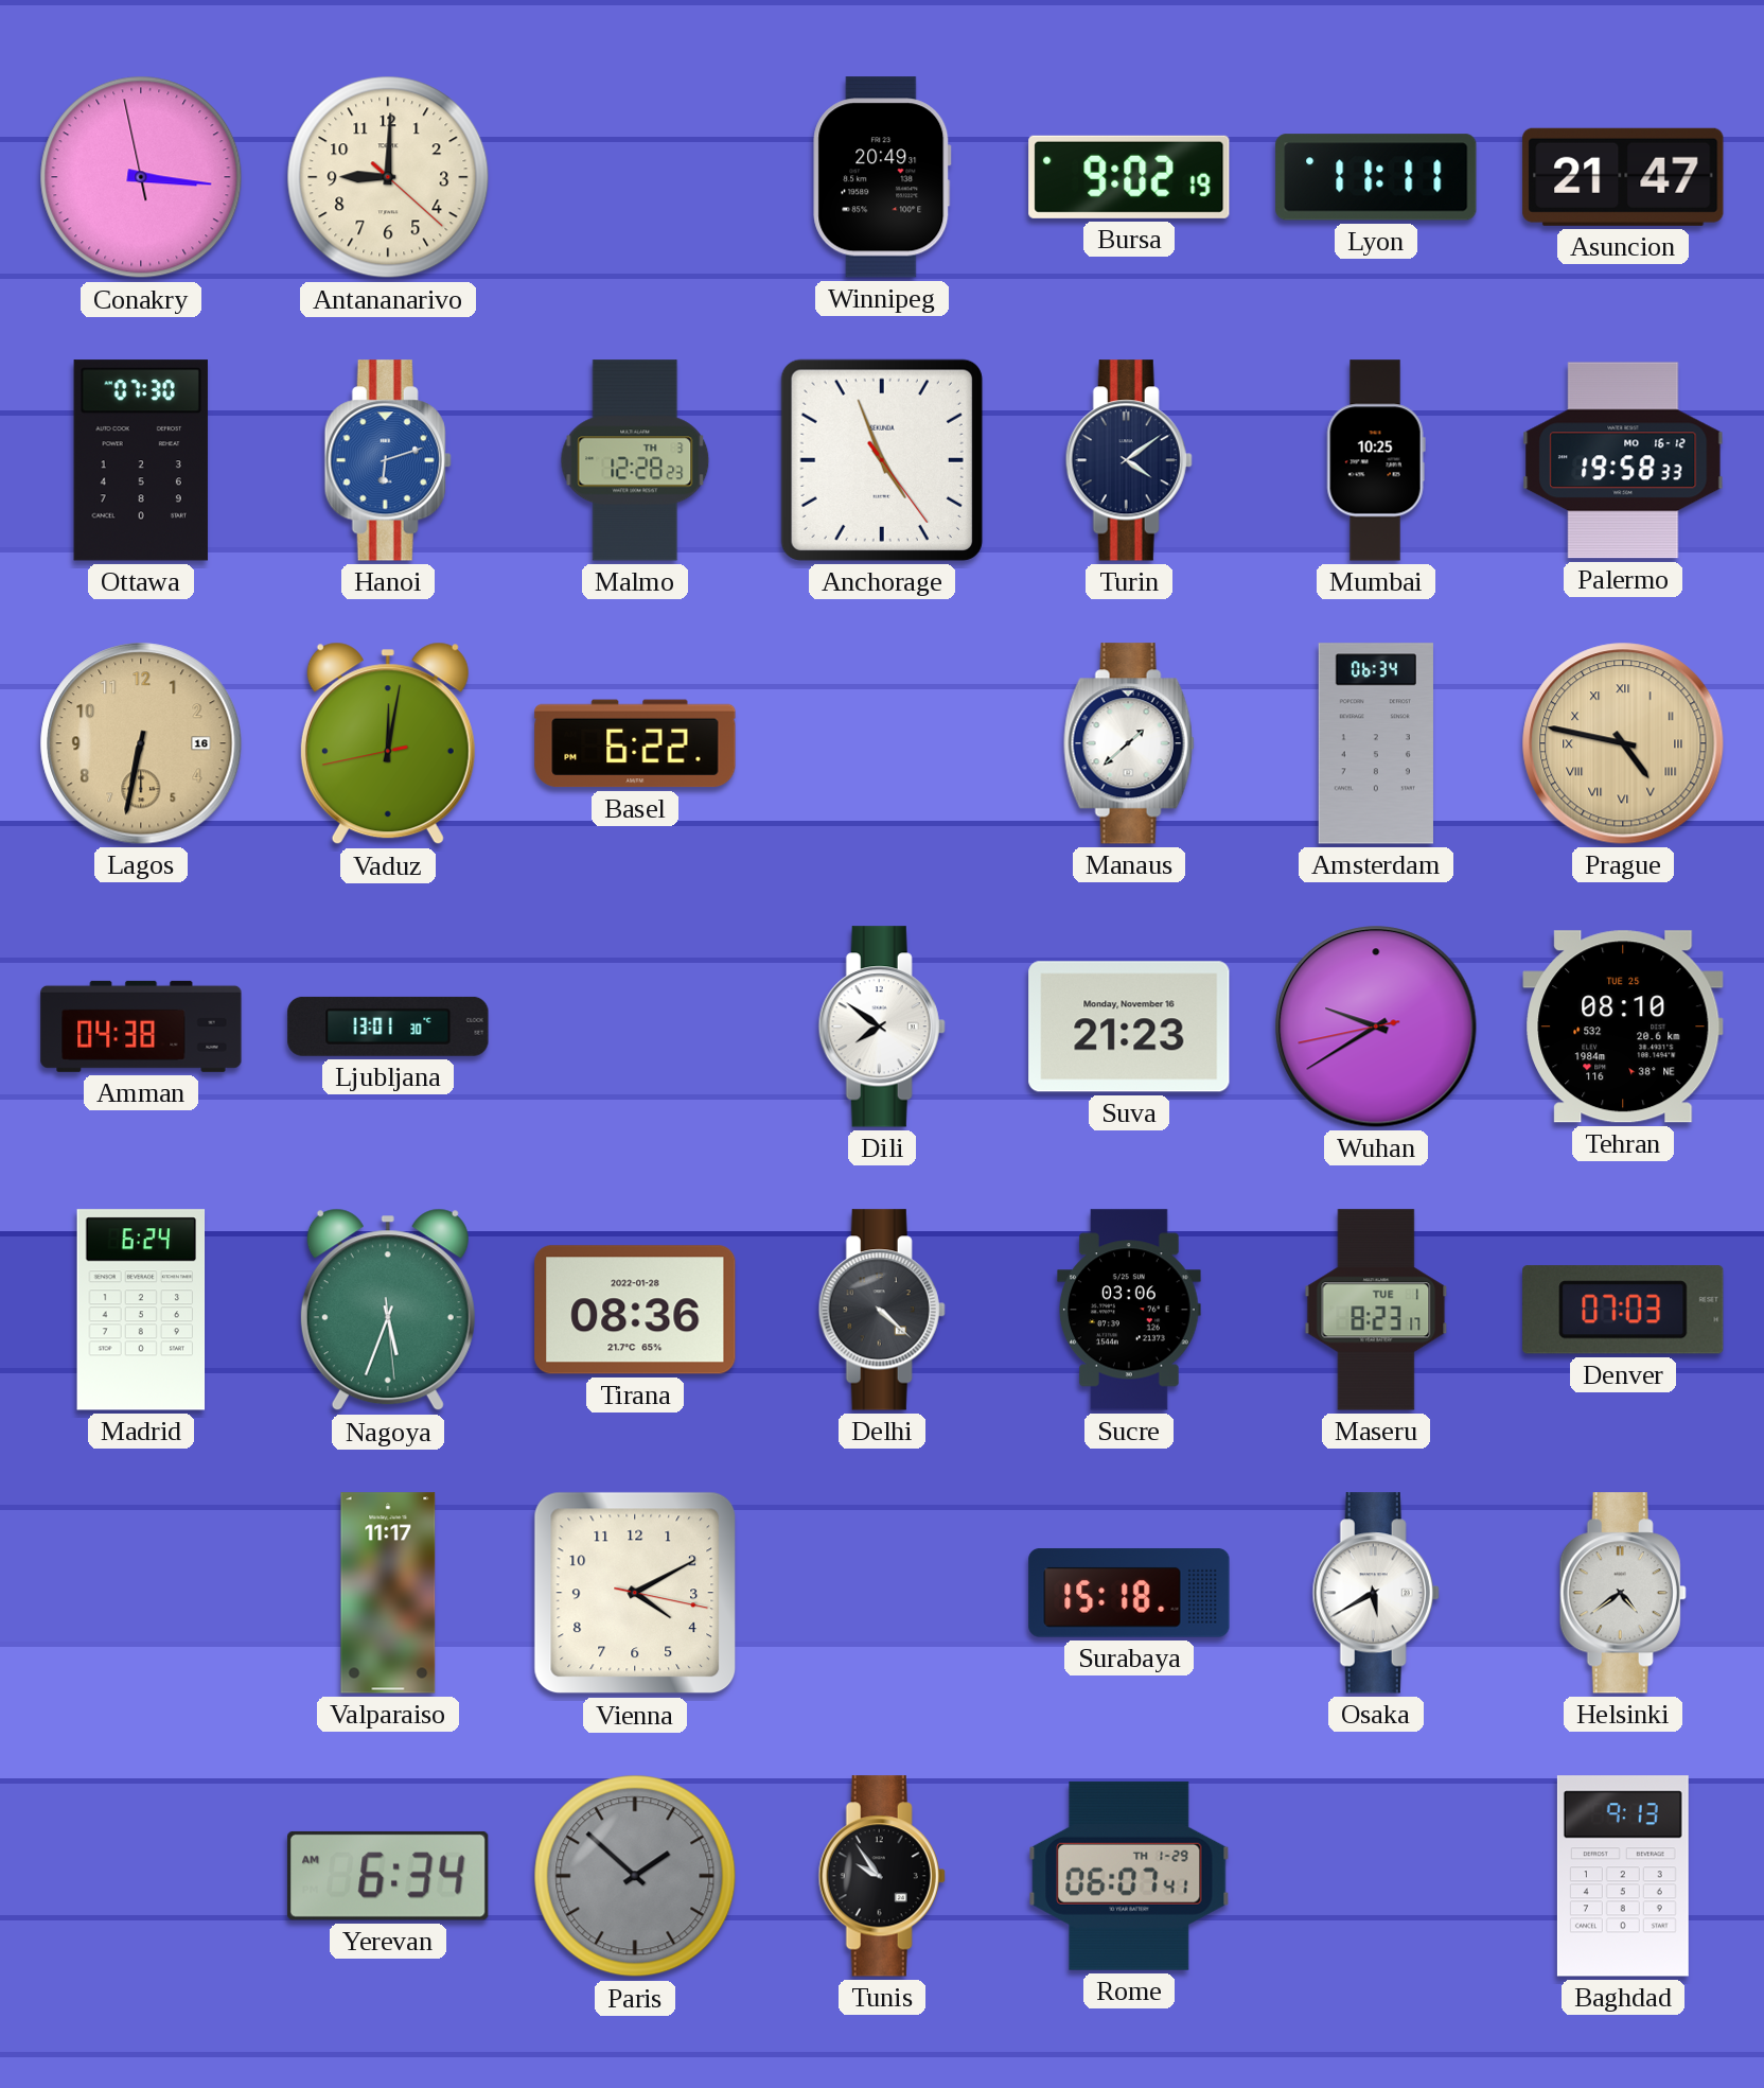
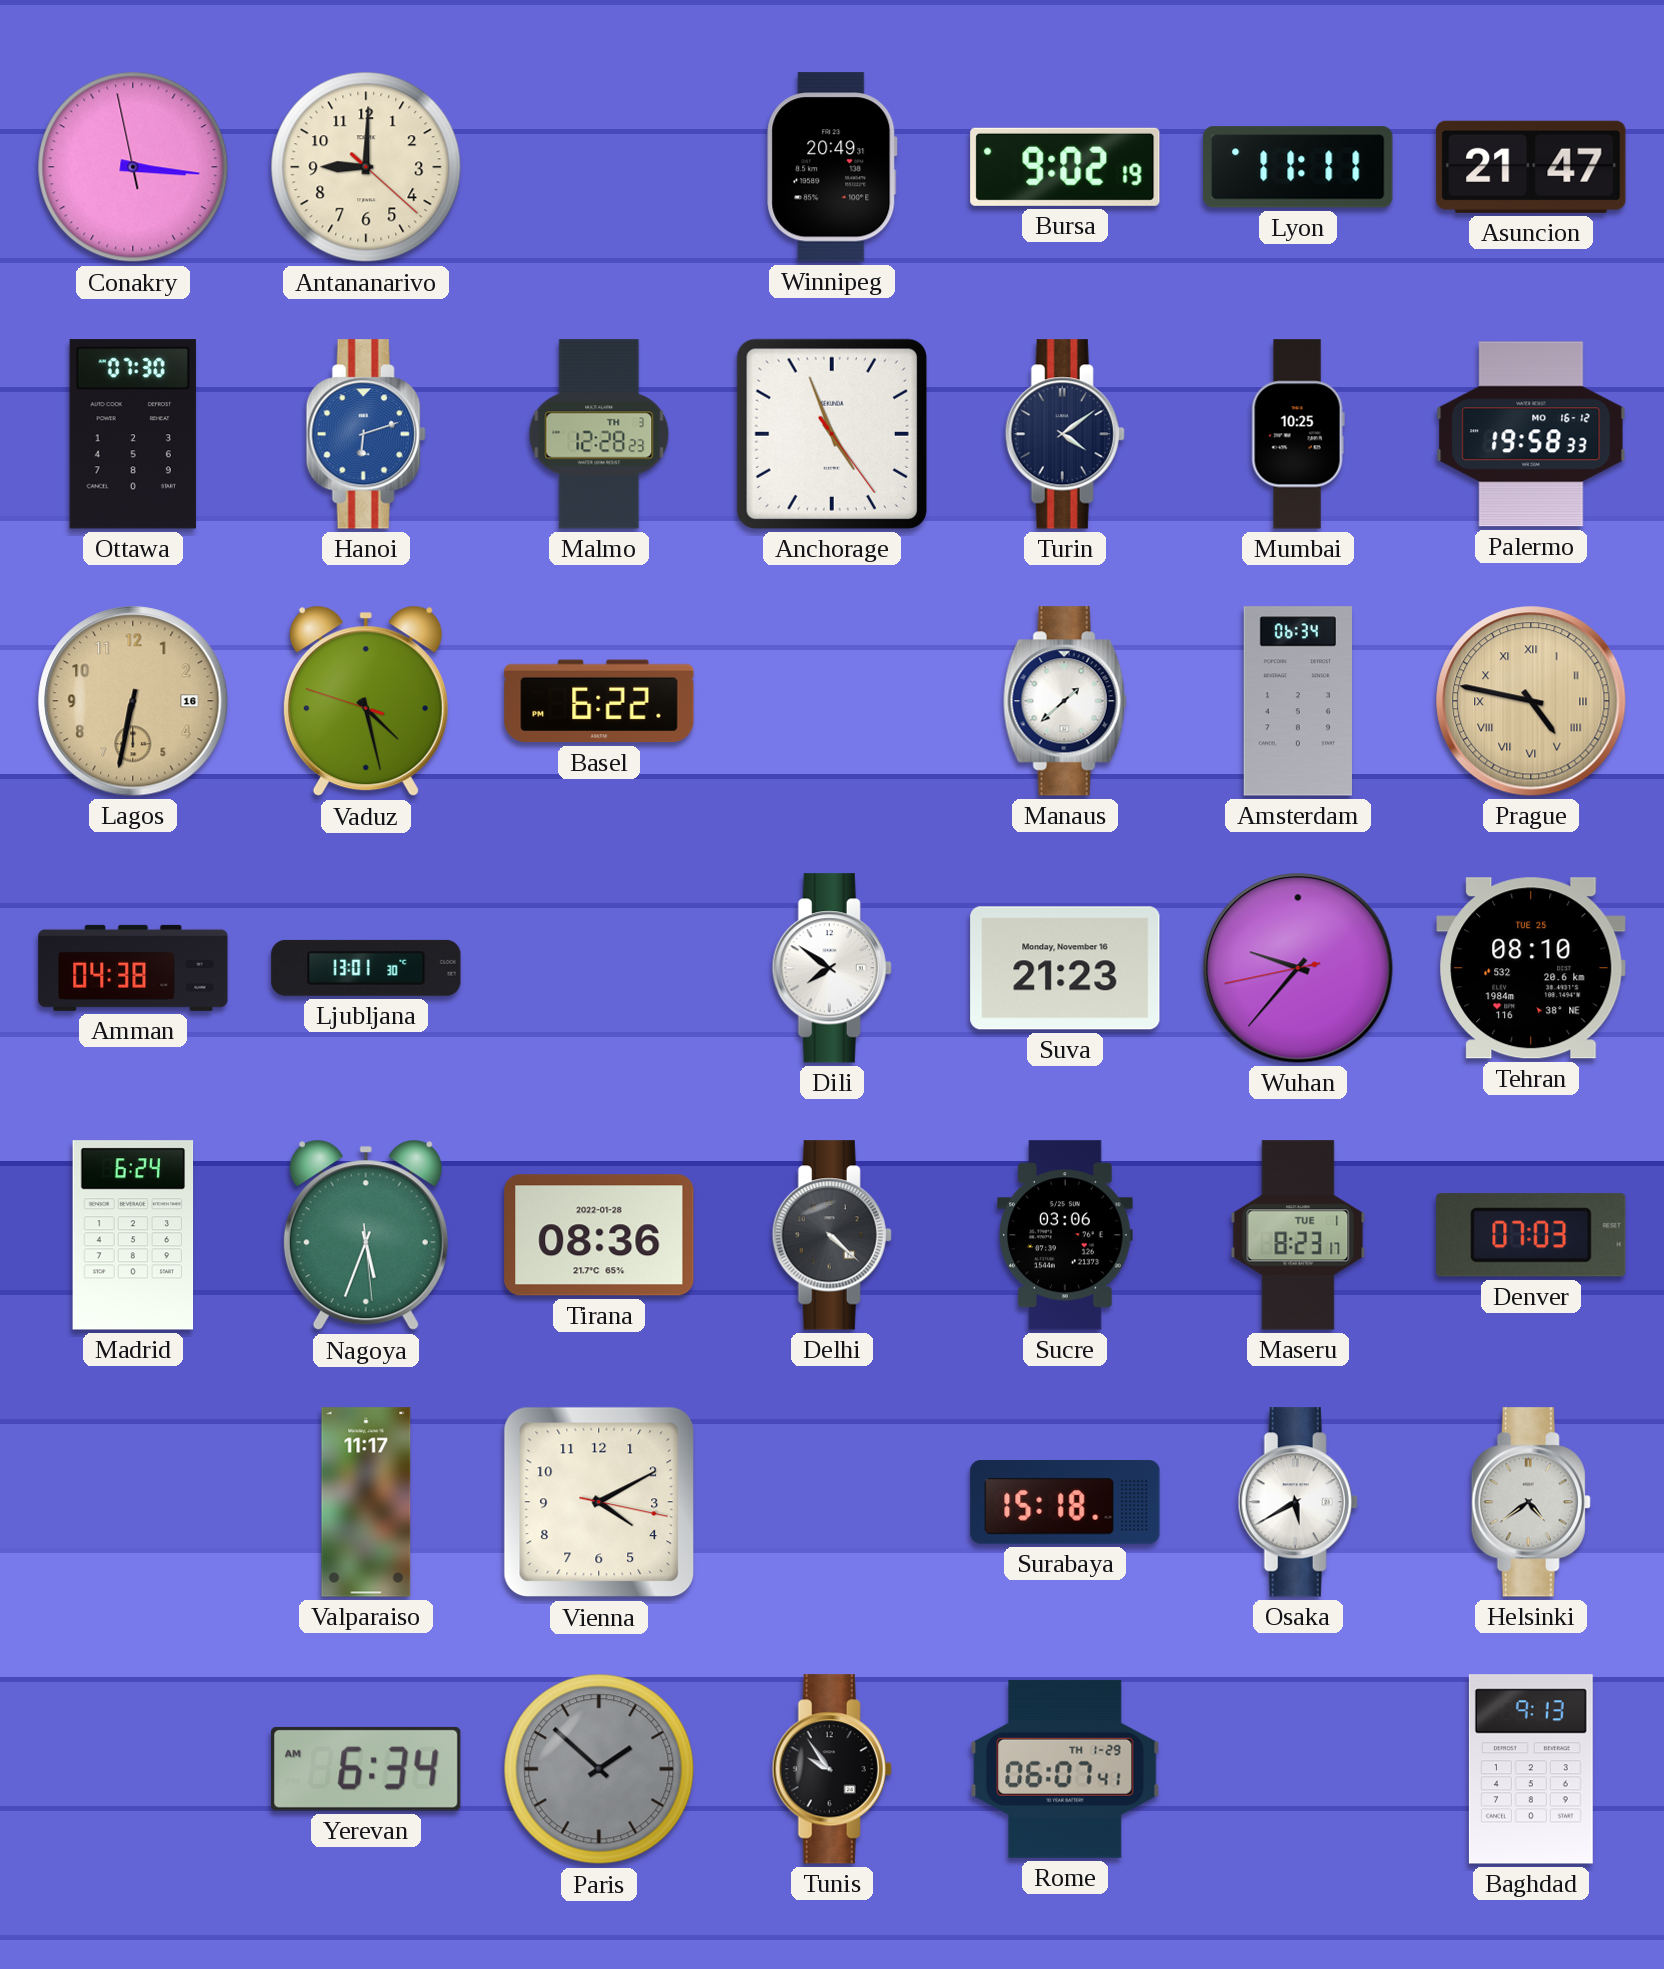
Vaduz: 12:01 -> 4:27 (366, 701)
Wuhan: 9:39 -> 9:36 (1298, 968)
